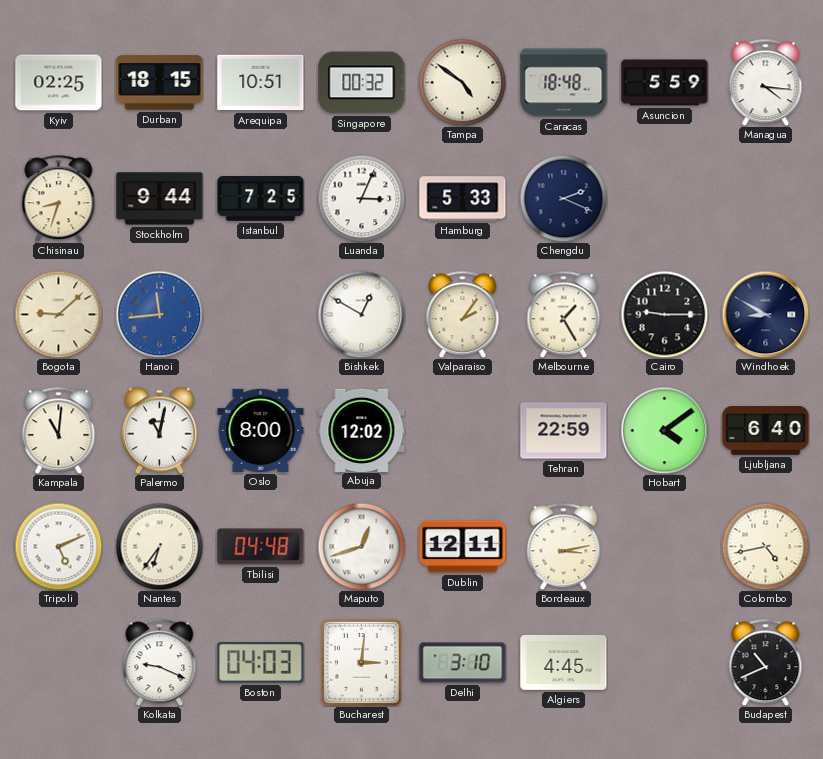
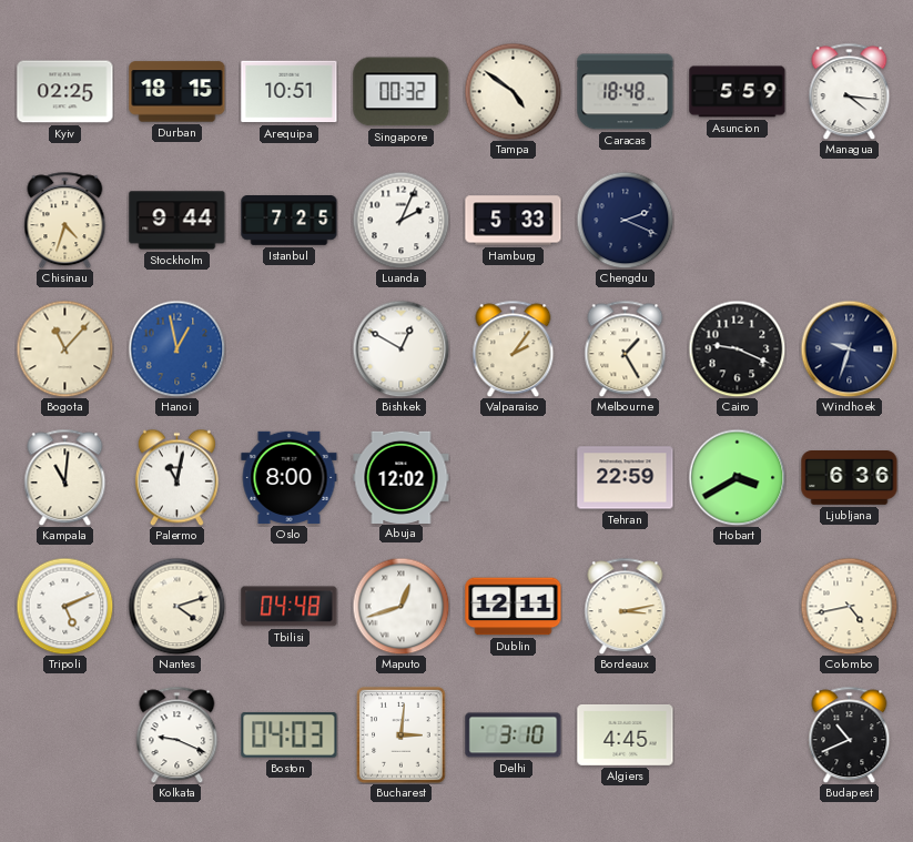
Chisinau: 8:33 -> 4:33 (65, 220)
Luanda: 3:04 -> 2:04 (400, 220)
Bogota: 9:08 -> 11:07 (64, 348)
Hanoi: 11:44 -> 12:58 (176, 348)
Cairo: 9:15 -> 9:19 (737, 348)
Windhoek: 8:50 -> 9:33 (849, 348)
Hobart: 4:09 -> 3:40 (737, 477)
Ljubljana: 6:40 -> 6:36 (850, 478)
Nantes: 6:36 -> 4:12 (176, 606)
